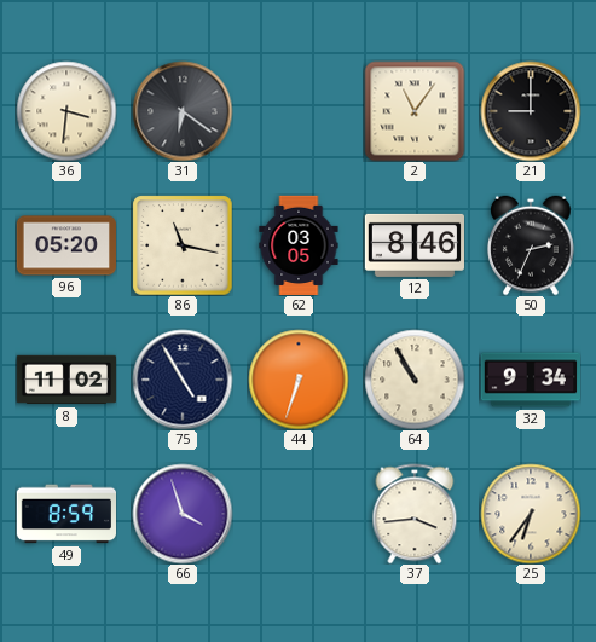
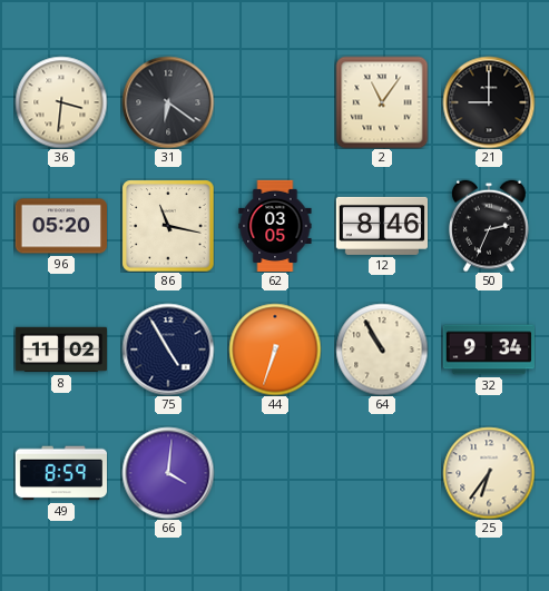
66: 3:57 -> 4:01 (168, 473)
37: 3:44 -> none (415, 514)
